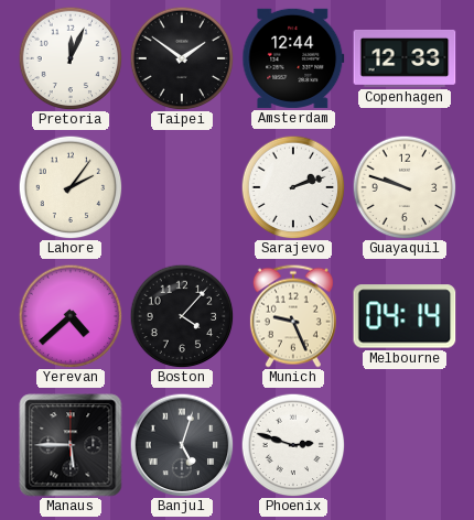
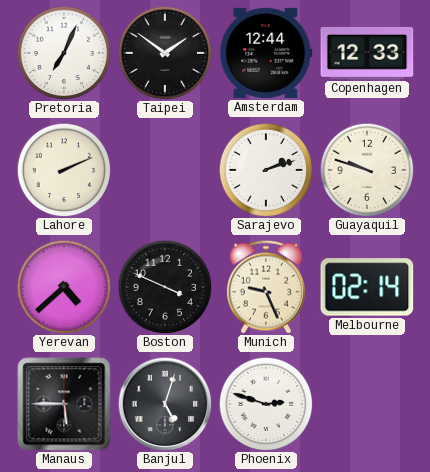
Pretoria: 12:04 -> 7:04 (64, 53)
Lahore: 2:06 -> 2:11 (64, 170)
Boston: 4:07 -> 3:49 (165, 287)
Melbourne: 04:14 -> 02:14 (367, 287)
